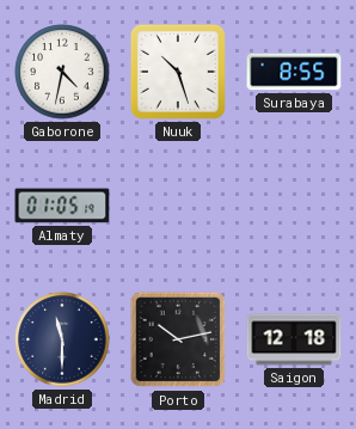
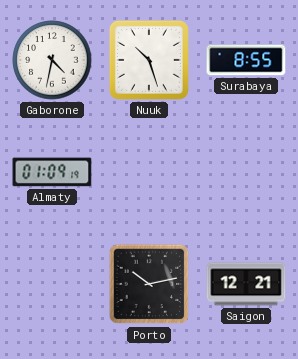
Almaty: 01:05 -> 01:09 (52, 172)
Madrid: 11:30 -> none (62, 339)
Saigon: 12:18 -> 12:21 (246, 284)
